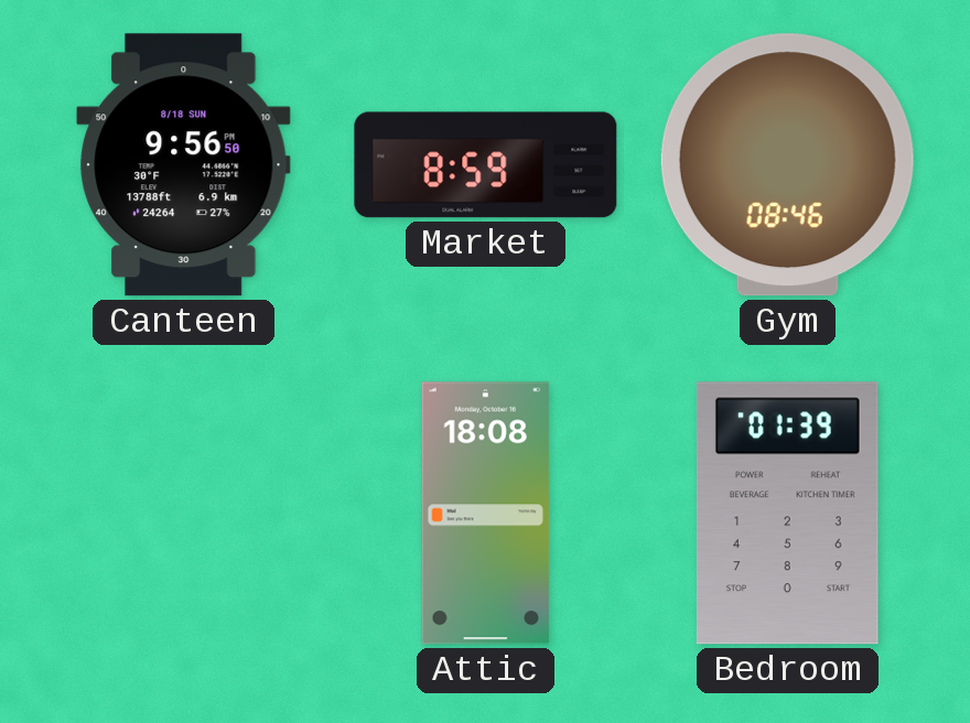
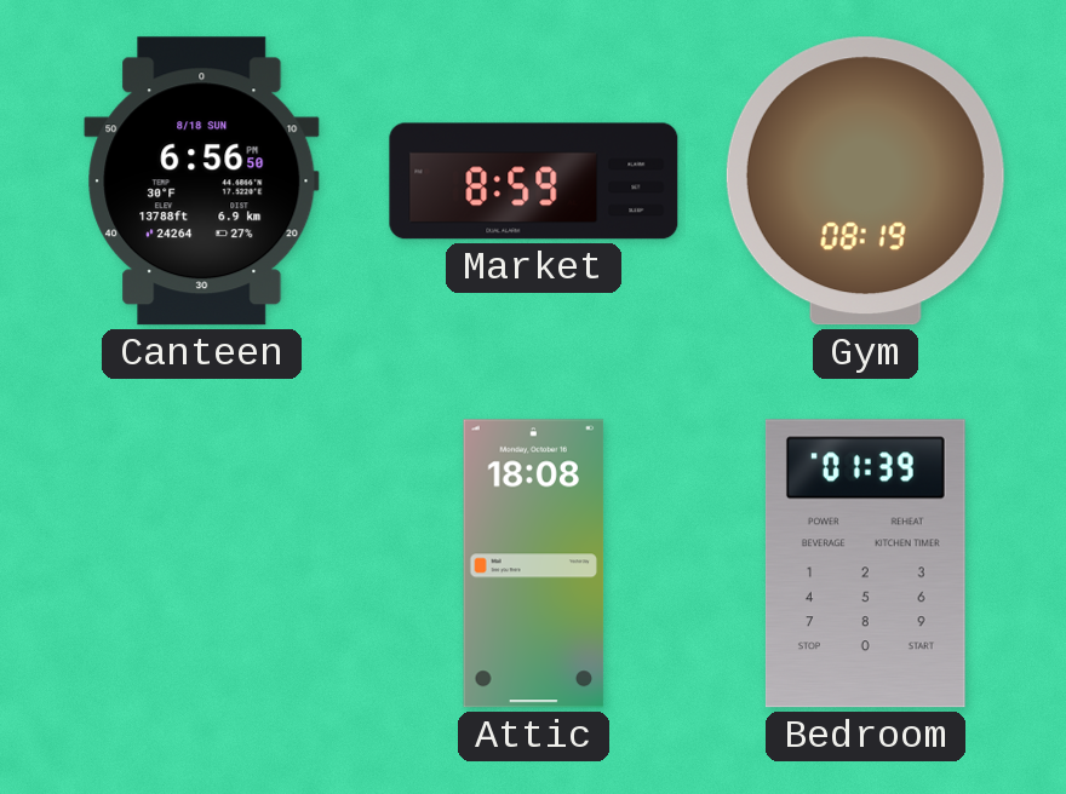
Canteen: 9:56 -> 6:56 (202, 182)
Gym: 08:46 -> 08:19 (865, 182)
